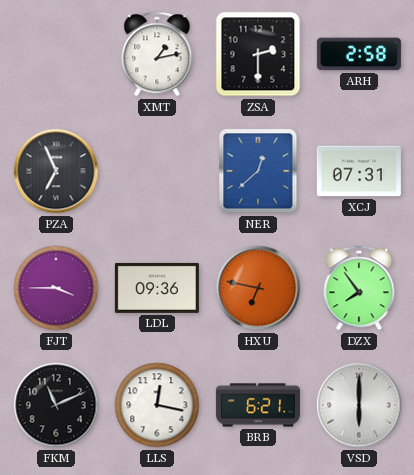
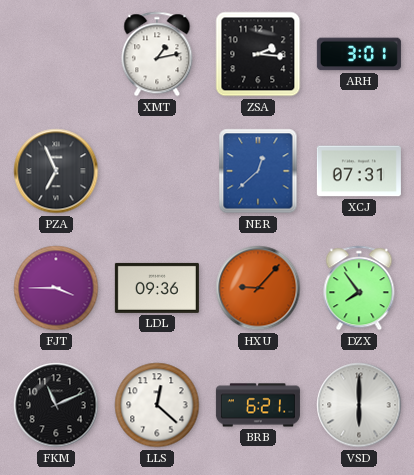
ZSA: 2:30 -> 2:16 (258, 54)
ARH: 2:58 -> 3:01 (359, 54)
HXU: 6:47 -> 9:07 (258, 288)
LLS: 12:17 -> 12:22 (157, 405)
